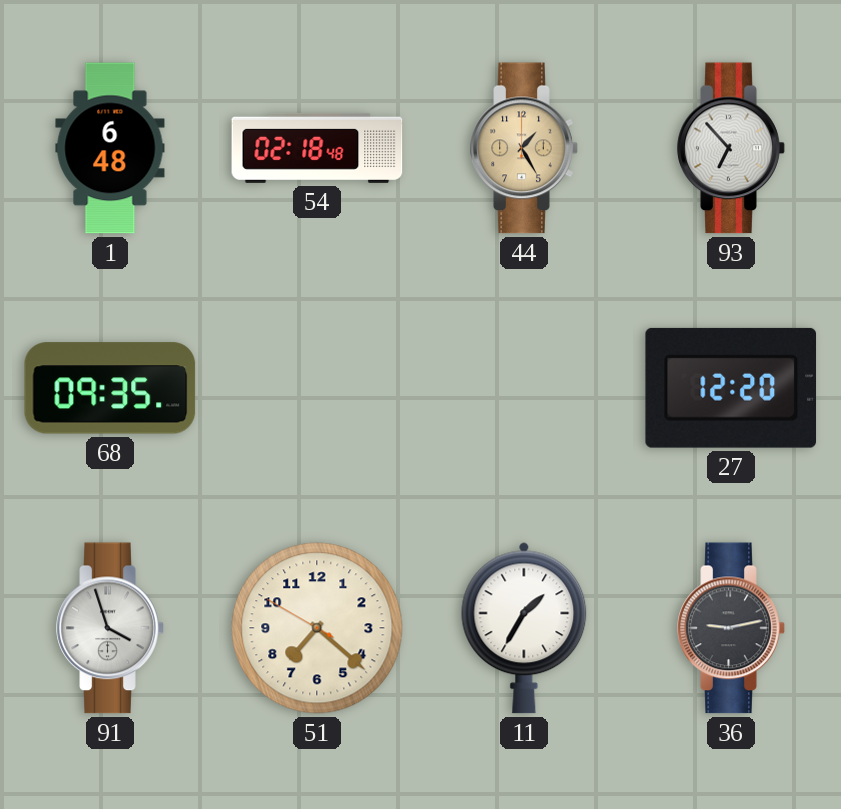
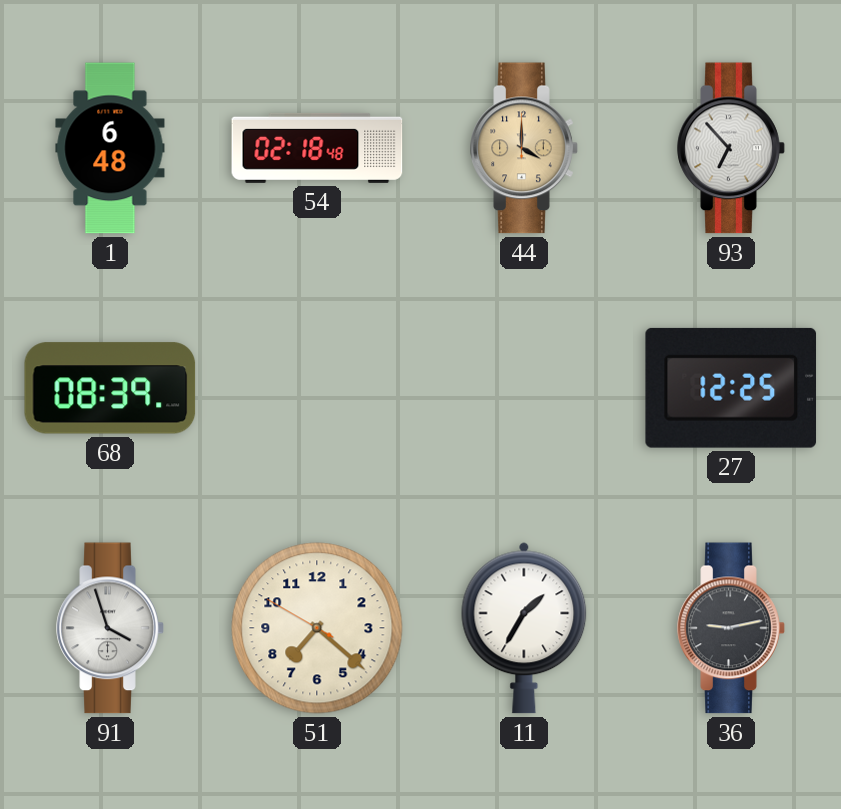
44: 1:25 -> 4:00 (524, 148)
68: 09:35 -> 08:39 (110, 388)
27: 12:20 -> 12:25 (731, 388)
